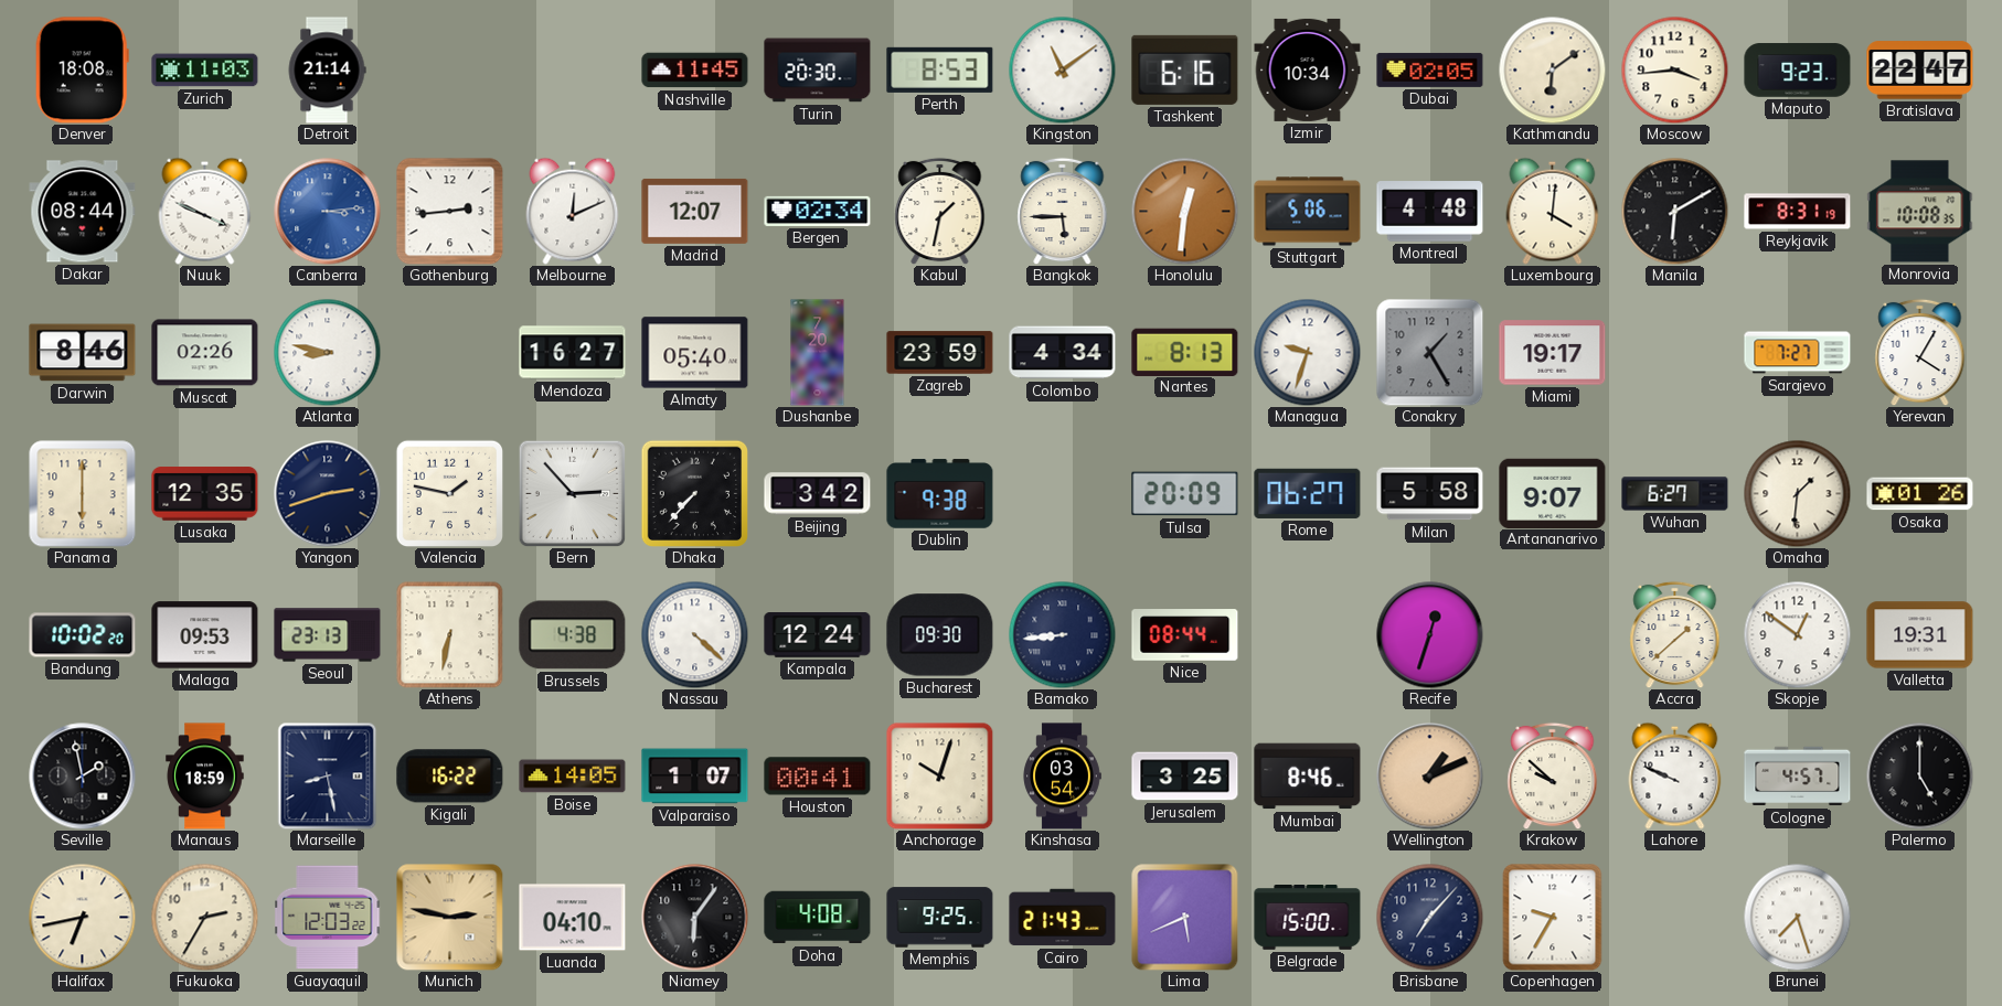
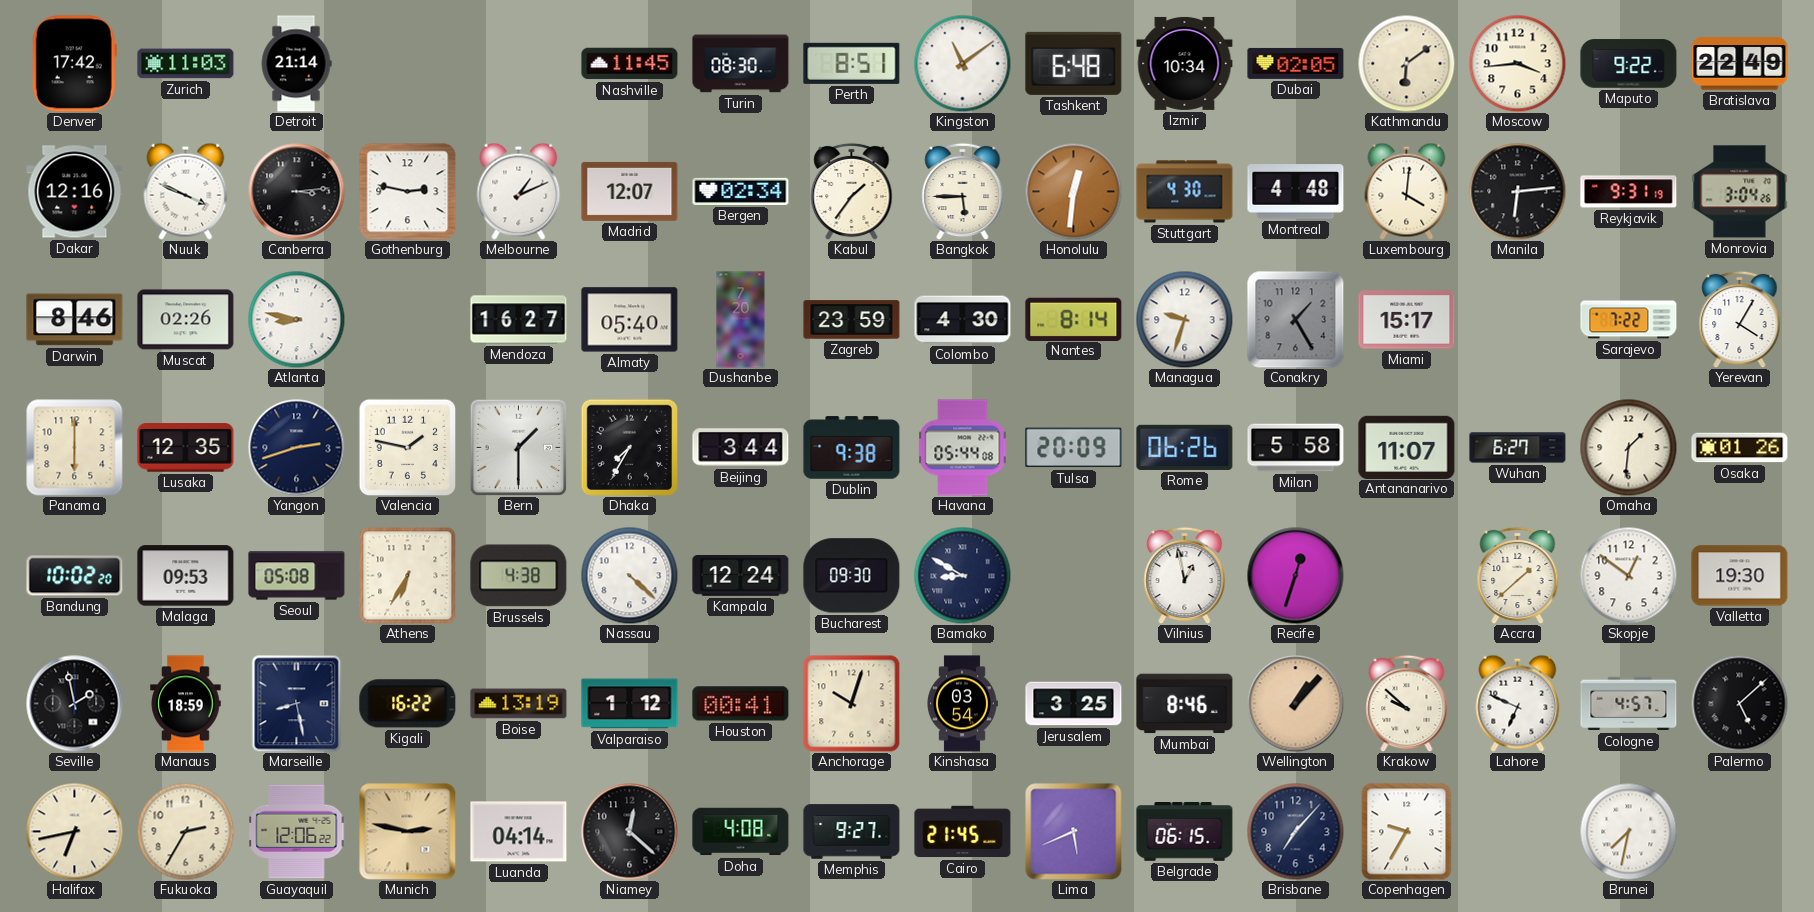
Denver: 18:08 -> 17:42 (74, 64)
Turin: 20:30 -> 08:30 (741, 64)
Perth: 8:53 -> 8:51 (852, 63)
Tashkent: 6:16 -> 6:48 (1074, 63)
Maputo: 9:23 -> 9:22 (1629, 64)
Bratislava: 22:47 -> 22:49 (1740, 64)
Dakar: 08:44 -> 12:16 (75, 192)
Canberra dial: blue -> black (297, 192)
Gothenburg: 2:44 -> 2:47 (408, 192)
Melbourne: 12:11 -> 1:11 (519, 191)
Kabul: 1:32 -> 1:36 (852, 191)
Stuttgart: 5:06 -> 4:30 (1185, 192)
Manila: 6:10 -> 6:14 (1517, 191)
Reykjavik: 8:31 -> 9:31 (1629, 192)
Monrovia: 10:08 -> 3:04 (1740, 192)
Colombo: 4:34 -> 4:30 (963, 320)
Nantes: 8:13 -> 8:14 (1074, 319)
Miami: 19:17 -> 15:17 (1407, 320)
Sarajevo: 7:27 -> 7:22 (1629, 320)
Bern: 2:53 -> 1:30 (518, 447)
Dhaka: 7:37 -> 7:35 (629, 447)
Beijing: 3:42 -> 3:44 (741, 448)
Havana: none -> 05:44 (963, 448)
Rome: 06:27 -> 06:26 (1185, 447)
Antananarivo: 9:07 -> 11:07 (1407, 447)
Seoul: 23:13 -> 05:08 (297, 576)
Athens: 6:32 -> 6:35 (408, 576)
Bamako: 8:44 -> 8:50 (962, 575)
Nice: 08:44 -> none (1185, 635)
Vilnius: none -> 12:58 (1185, 575)
Valletta: 19:31 -> 19:30 (1740, 576)
Boise: 14:05 -> 13:19 (519, 704)
Valparaiso: 1:07 -> 1:12 (630, 704)
Wellington: 1:11 -> 1:07 (1296, 704)
Lahore: 9:49 -> 6:49 (1518, 703)
Palermo: 5:00 -> 5:08 (1739, 703)
Guayaquil: 12:03 -> 12:06 (297, 832)
Luanda: 04:10 -> 04:14 (519, 832)
Niamey: 6:06 -> 12:22 (630, 832)
Memphis: 9:25 -> 9:27 (852, 832)
Cairo: 21:43 -> 21:45 (963, 832)
Belgrade: 15:00 -> 06:15 (1185, 832)
Brunei: 7:27 -> 7:32 (1628, 831)
